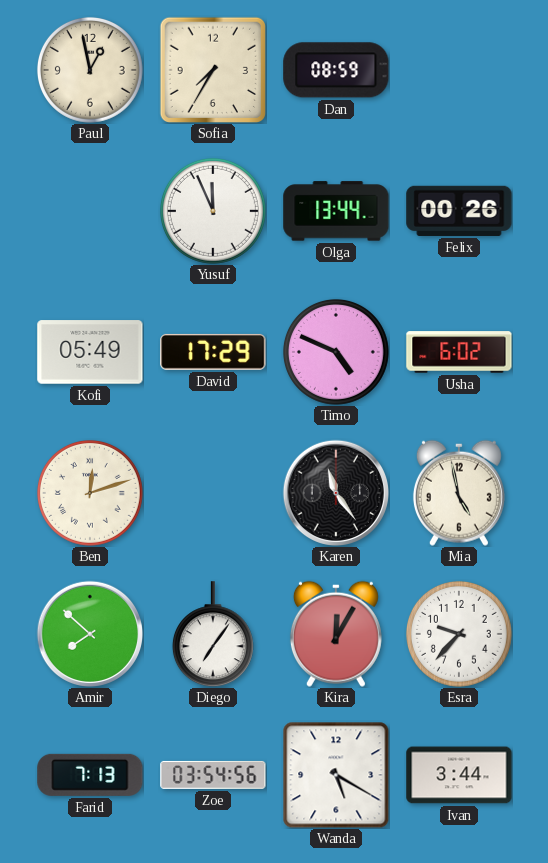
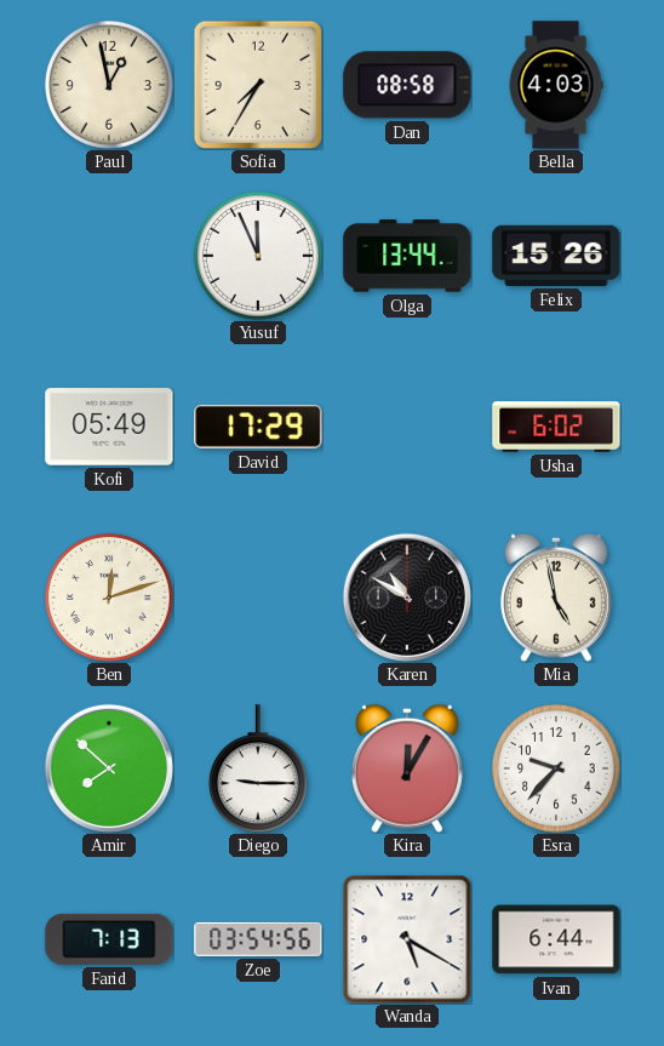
Dan: 08:59 -> 08:58 (407, 85)
Bella: none -> 4:03 (556, 85)
Felix: 00:26 -> 15:26 (556, 256)
Timo: 4:49 -> none (336, 352)
Karen: 11:24 -> 10:50 (406, 596)
Diego: 7:06 -> 9:15 (258, 768)
Ivan: 3:44 -> 6:44 (556, 939)
